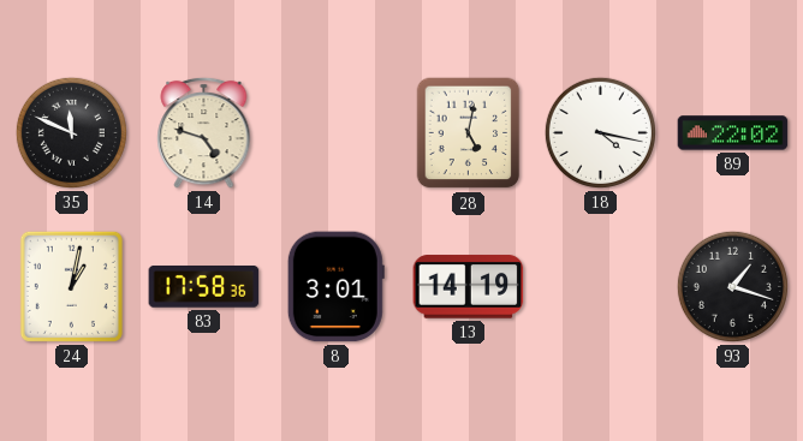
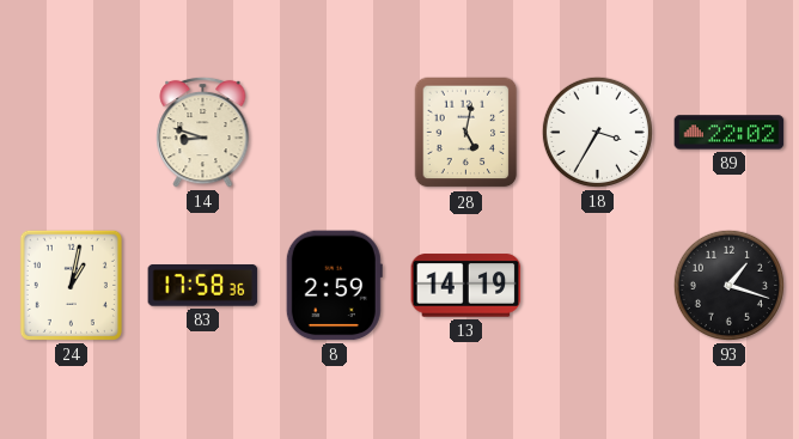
35: 11:49 -> none (71, 132)
14: 4:48 -> 8:48 (203, 132)
18: 4:17 -> 3:35 (597, 132)
8: 3:01 -> 2:59 (334, 286)
